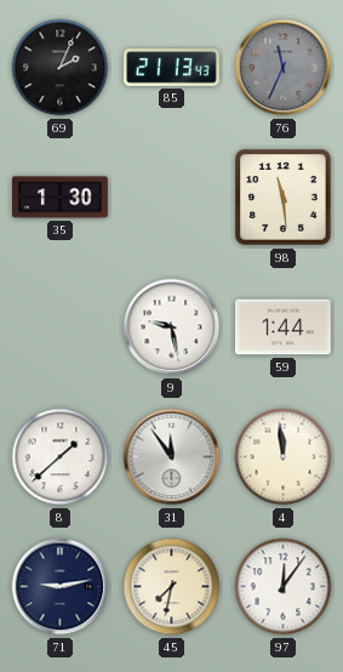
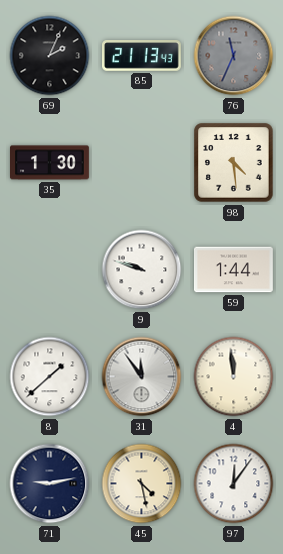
98: 11:29 -> 4:29 (234, 163)
9: 9:28 -> 9:48 (142, 270)
45: 7:32 -> 4:28 (142, 484)
